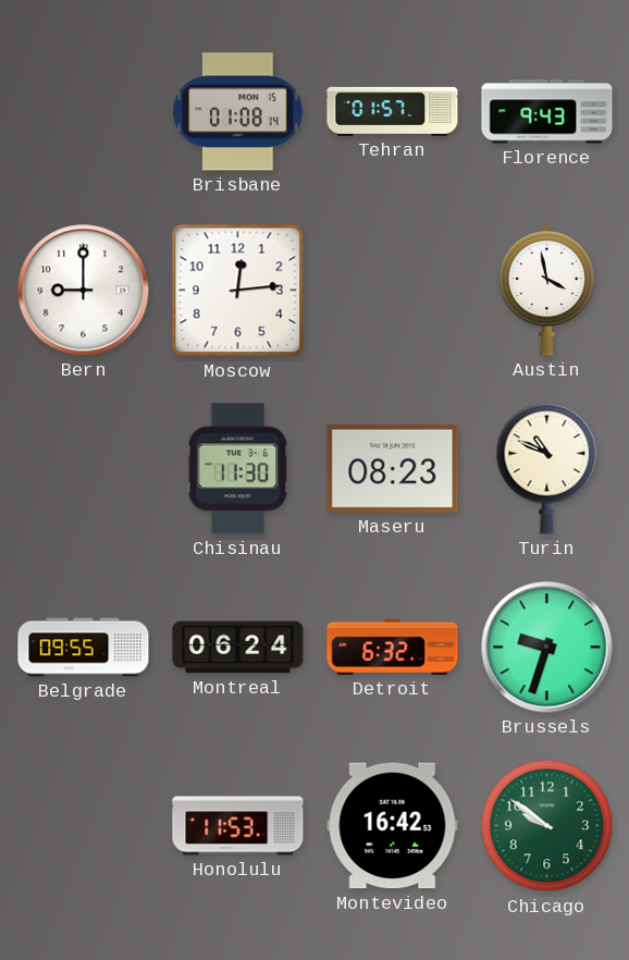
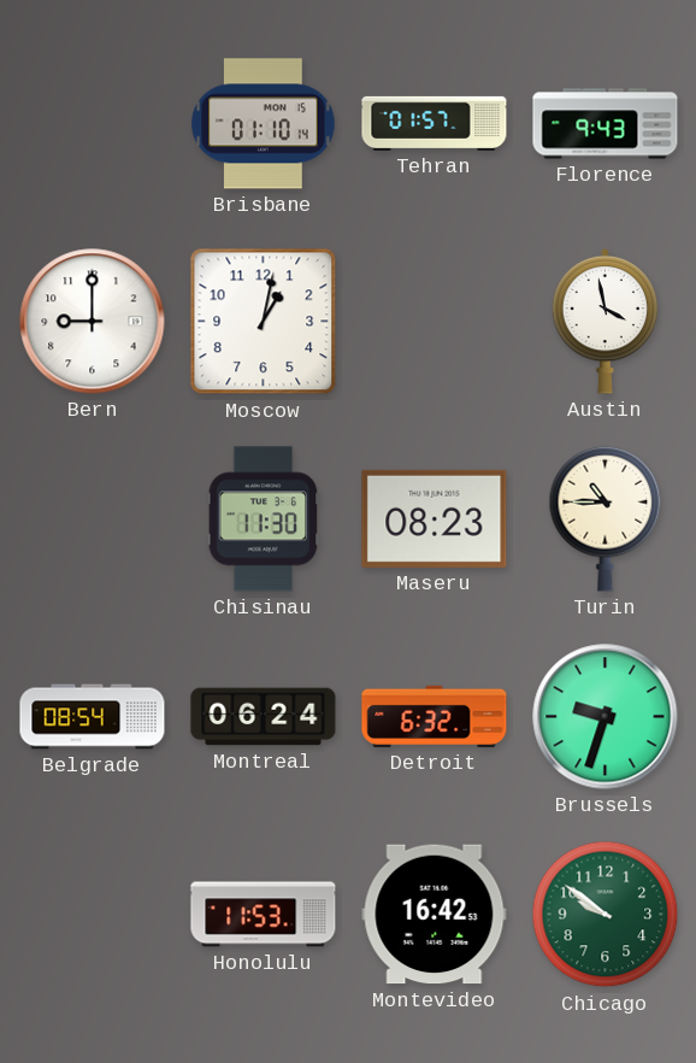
Brisbane: 01:08 -> 01:10 (264, 124)
Moscow: 12:14 -> 1:02 (264, 322)
Turin: 10:49 -> 10:45 (606, 518)
Belgrade: 09:55 -> 08:54 (93, 717)
